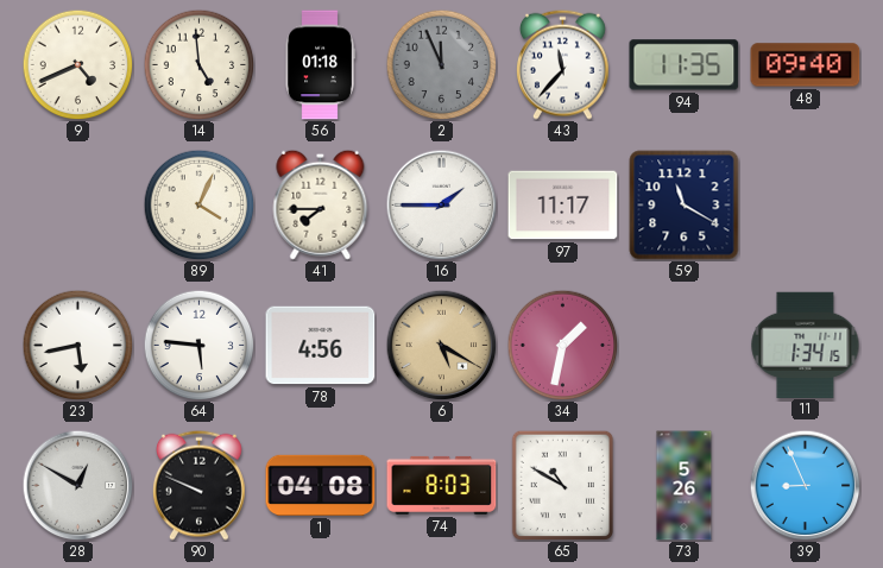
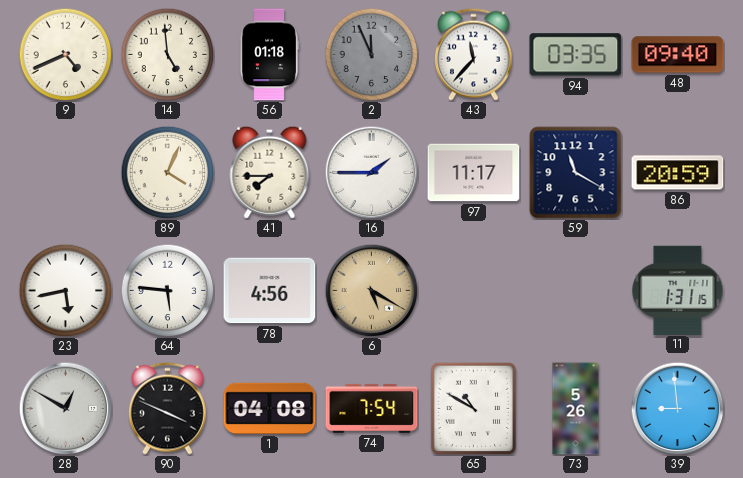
94: 11:35 -> 03:35 (576, 55)
86: none -> 20:59 (678, 173)
34: 1:32 -> none (562, 345)
11: 1:34 -> 1:31 (678, 290)
90: 9:49 -> 3:49 (168, 408)
74: 8:03 -> 7:54 (372, 408)
39: 8:56 -> 8:59 (677, 408)
